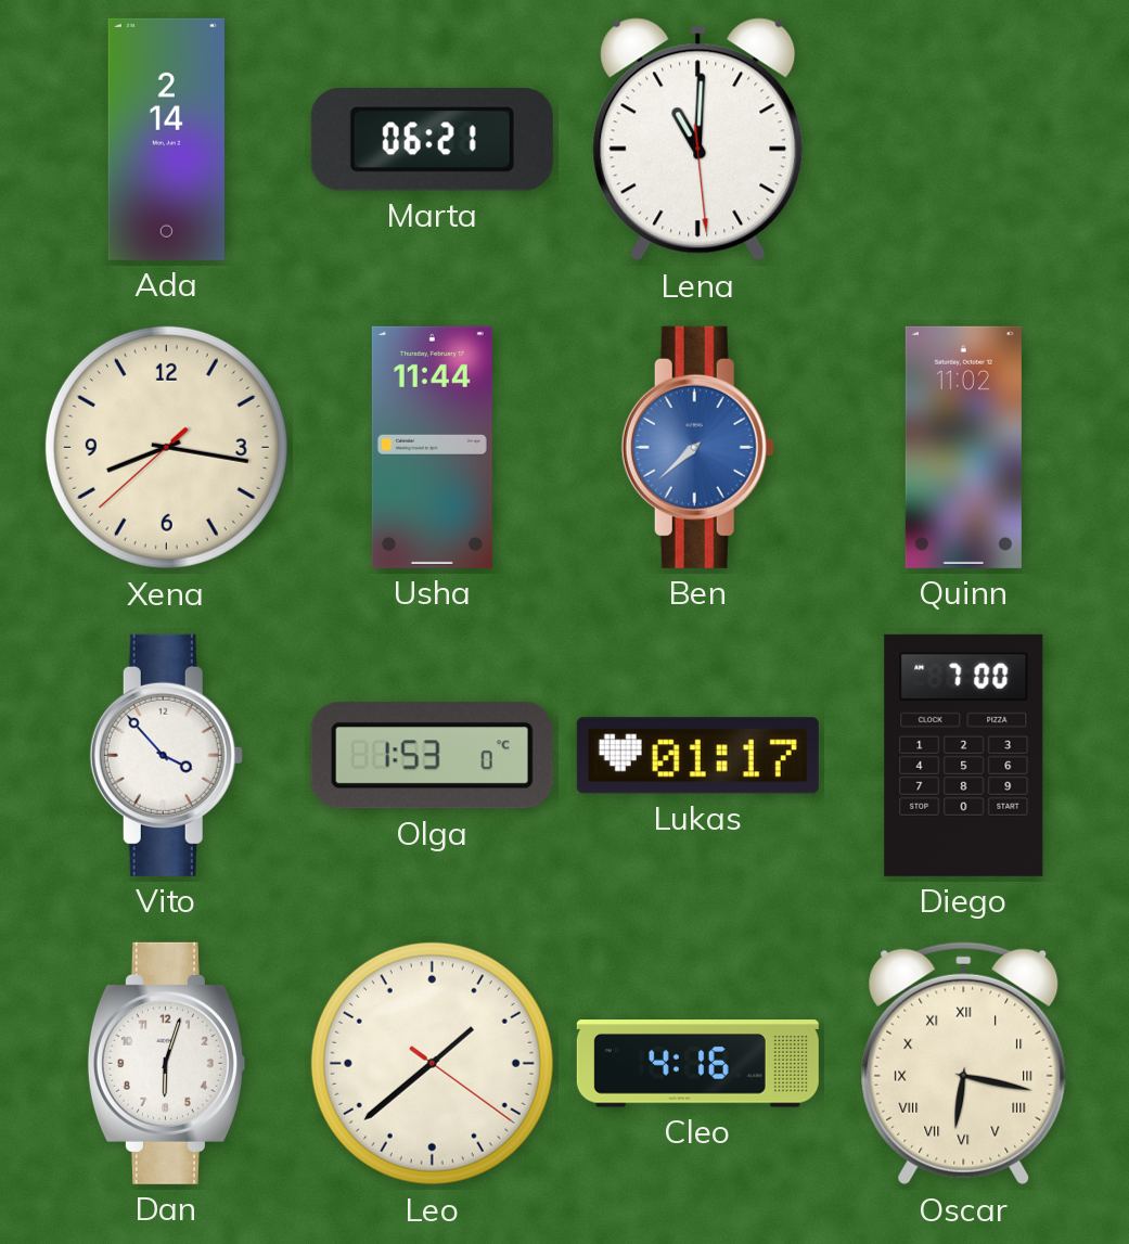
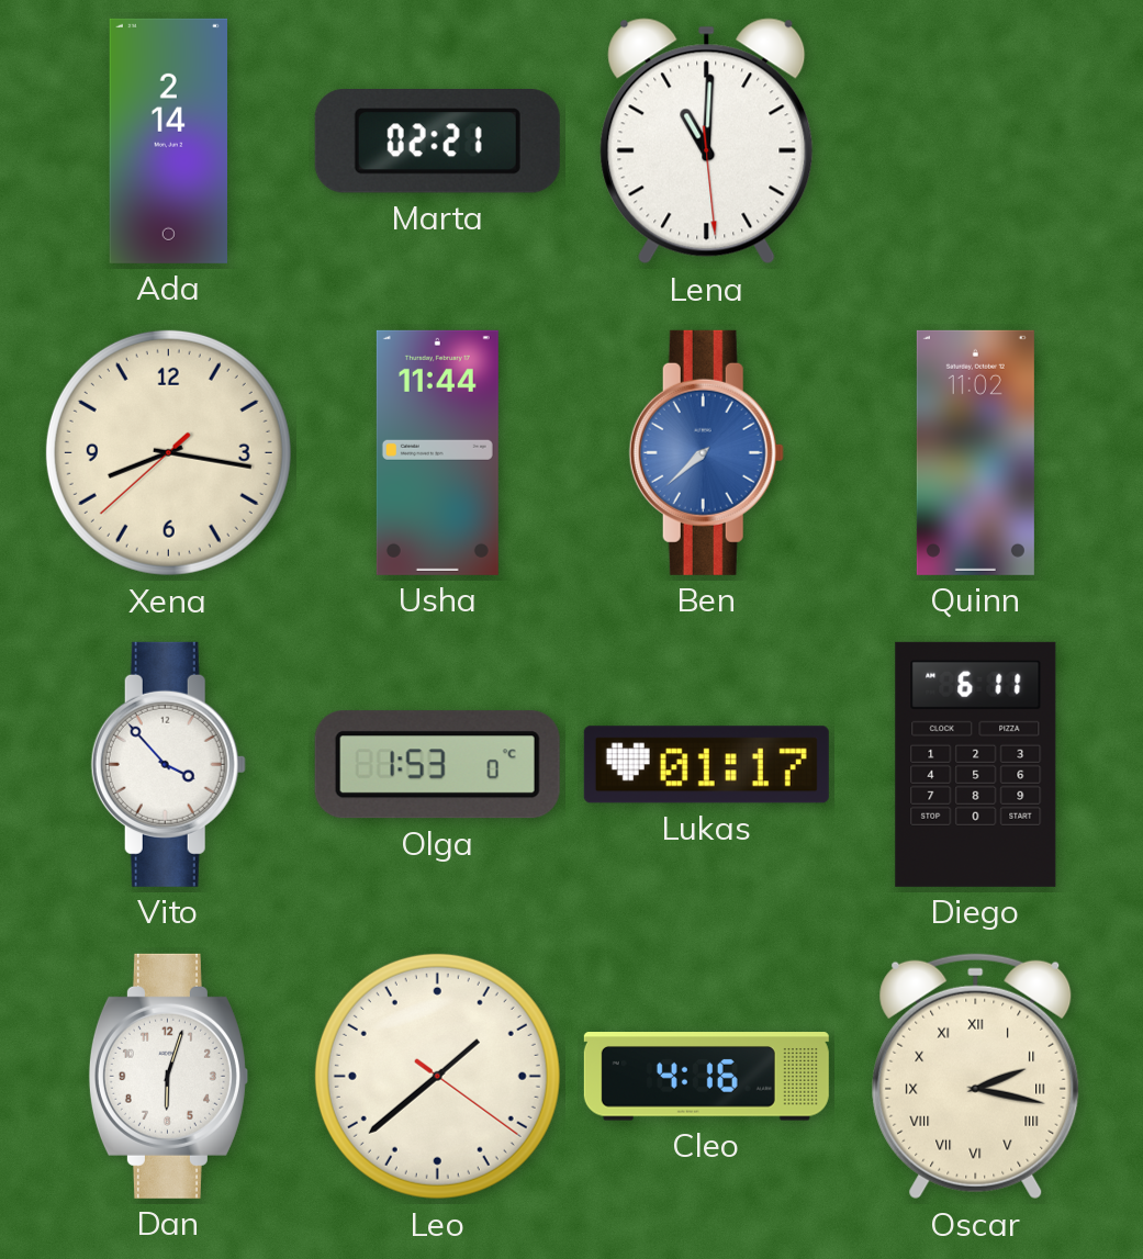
Marta: 06:21 -> 02:21 (437, 142)
Diego: 7:00 -> 6:11 (976, 764)
Oscar: 6:17 -> 2:17 (976, 1077)
